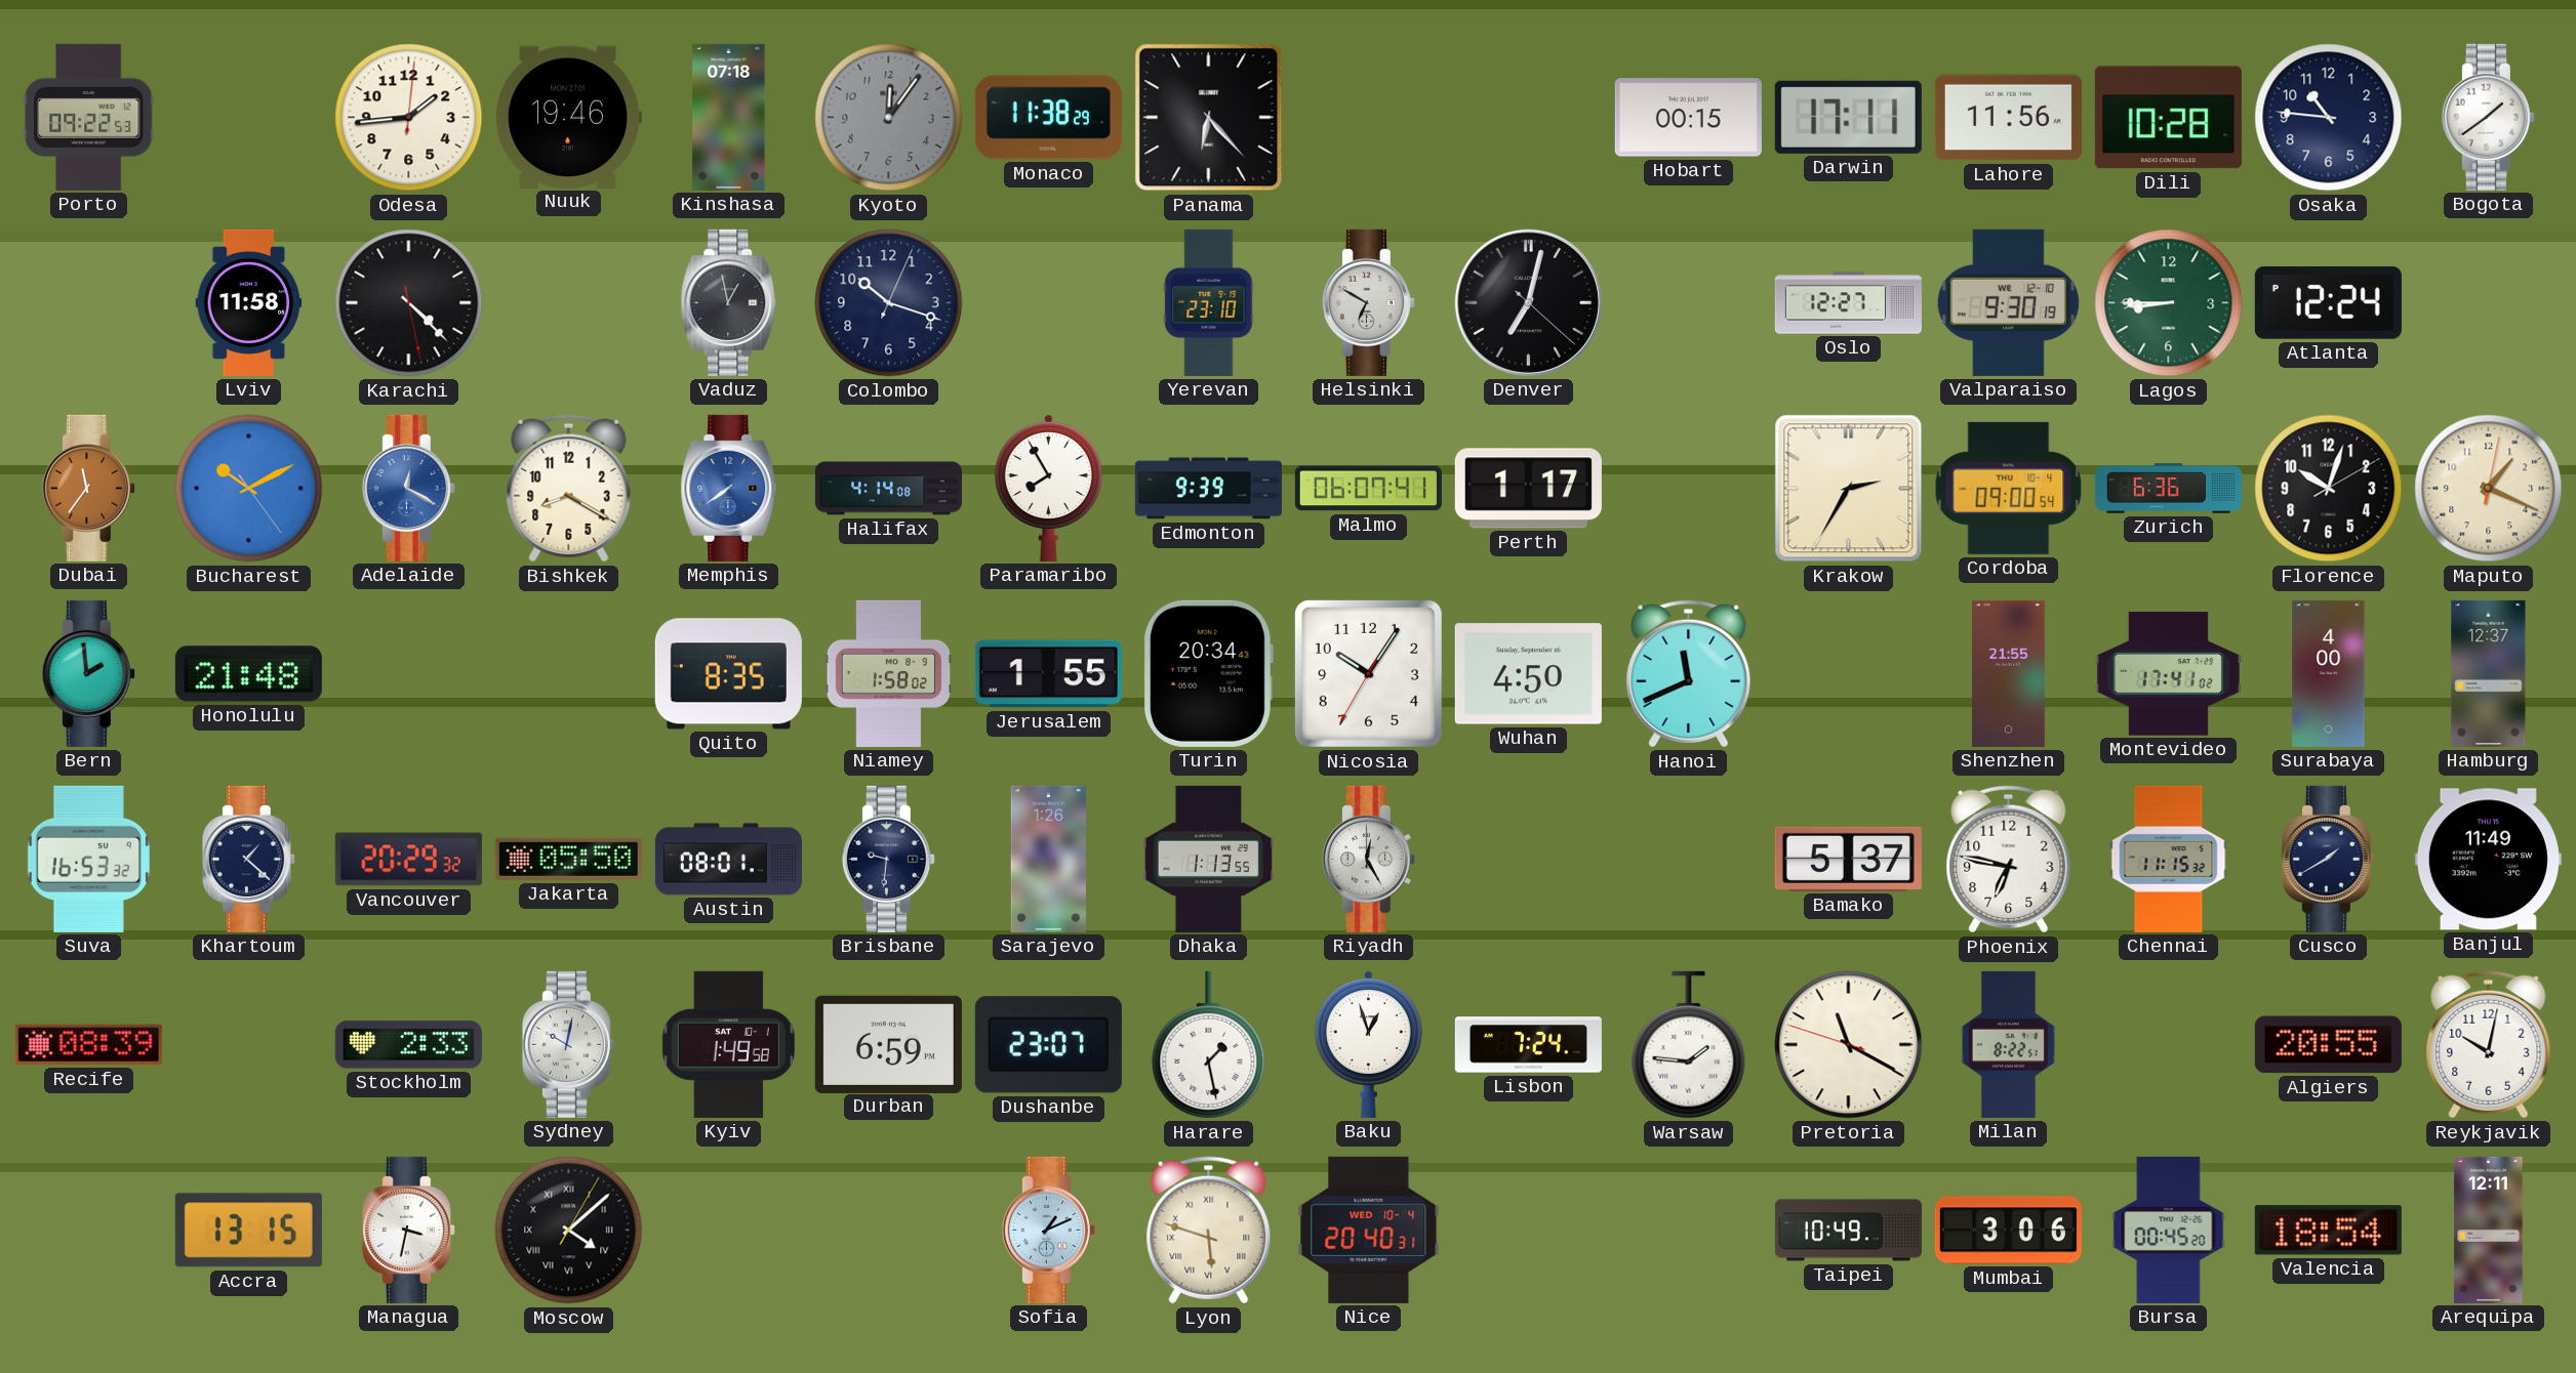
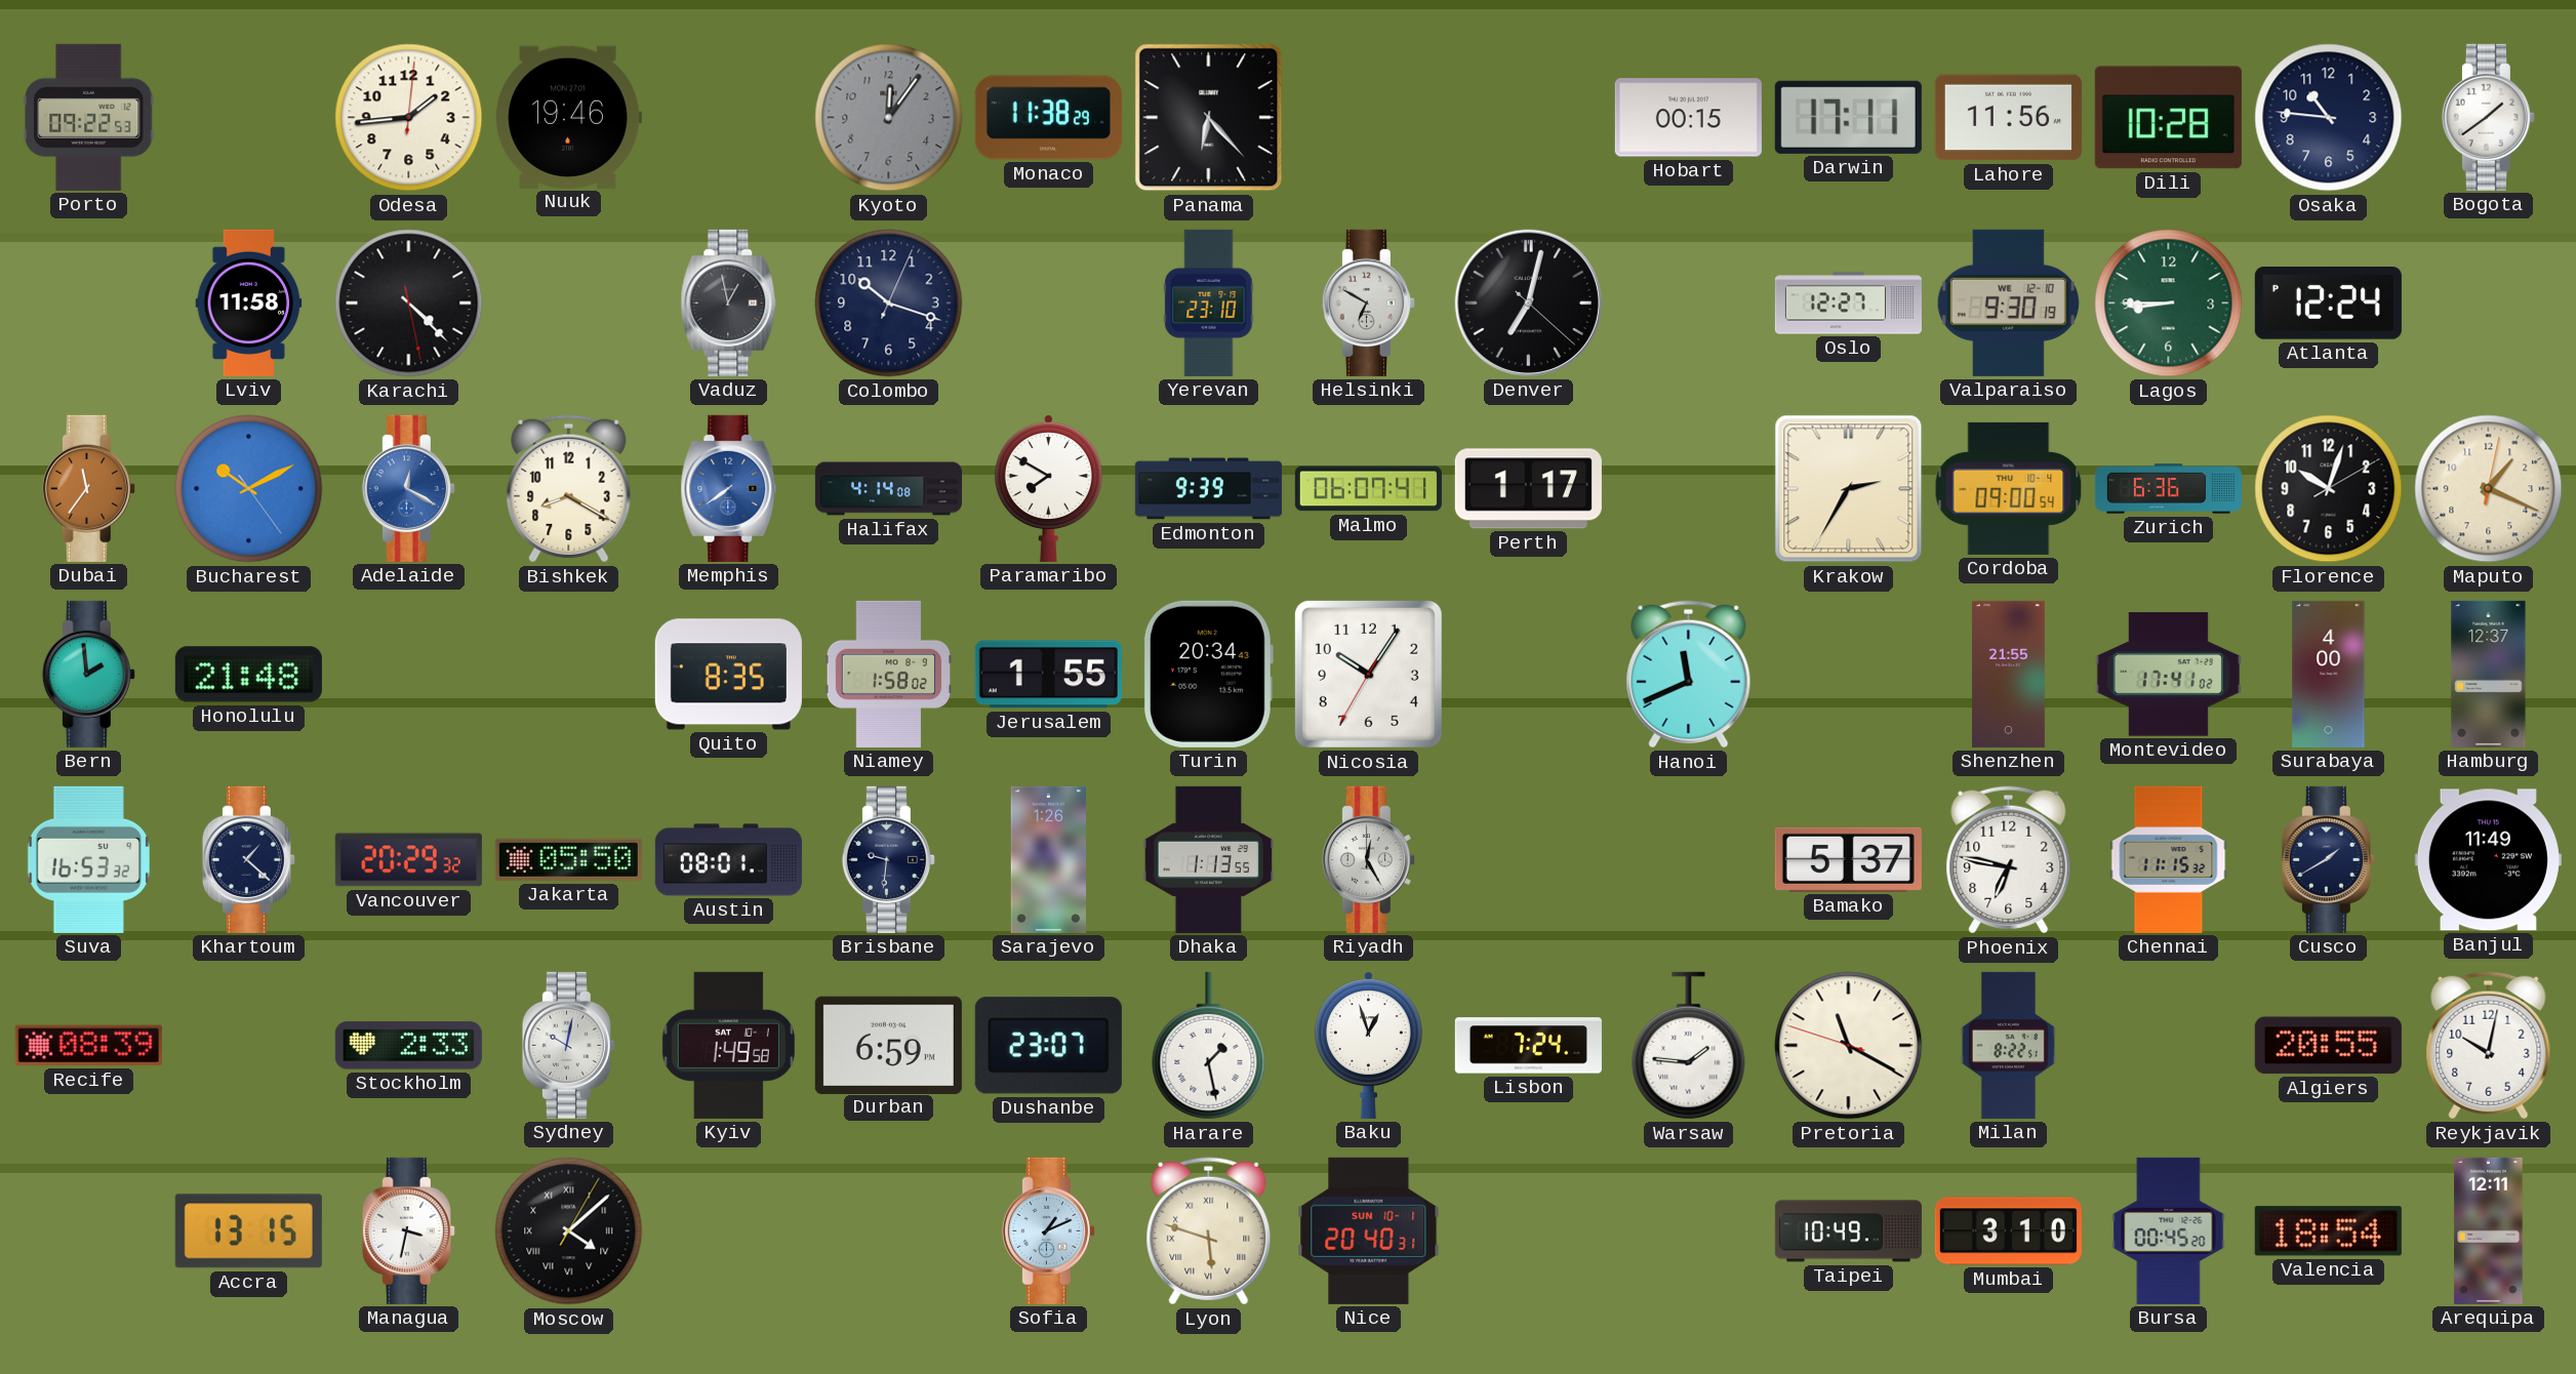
Kinshasa: 07:18 -> none (729, 117)
Paramaribo: 7:55 -> 7:50 (1048, 488)
Wuhan: 4:50 -> none (1528, 674)
Nice date: WED 10-4 -> SUN 10-1 (1369, 1230)
Mumbai: 3:06 -> 3:10 (2008, 1231)
